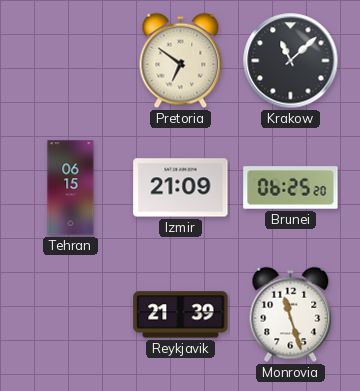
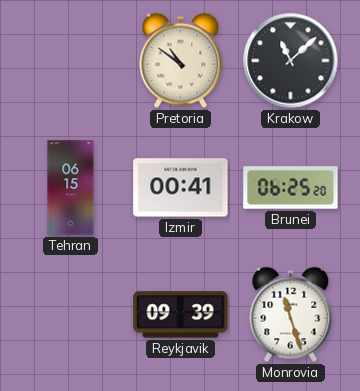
Pretoria: 6:51 -> 10:51 (181, 61)
Izmir: 21:09 -> 00:41 (181, 188)
Reykjavik: 21:39 -> 09:39 (181, 315)
